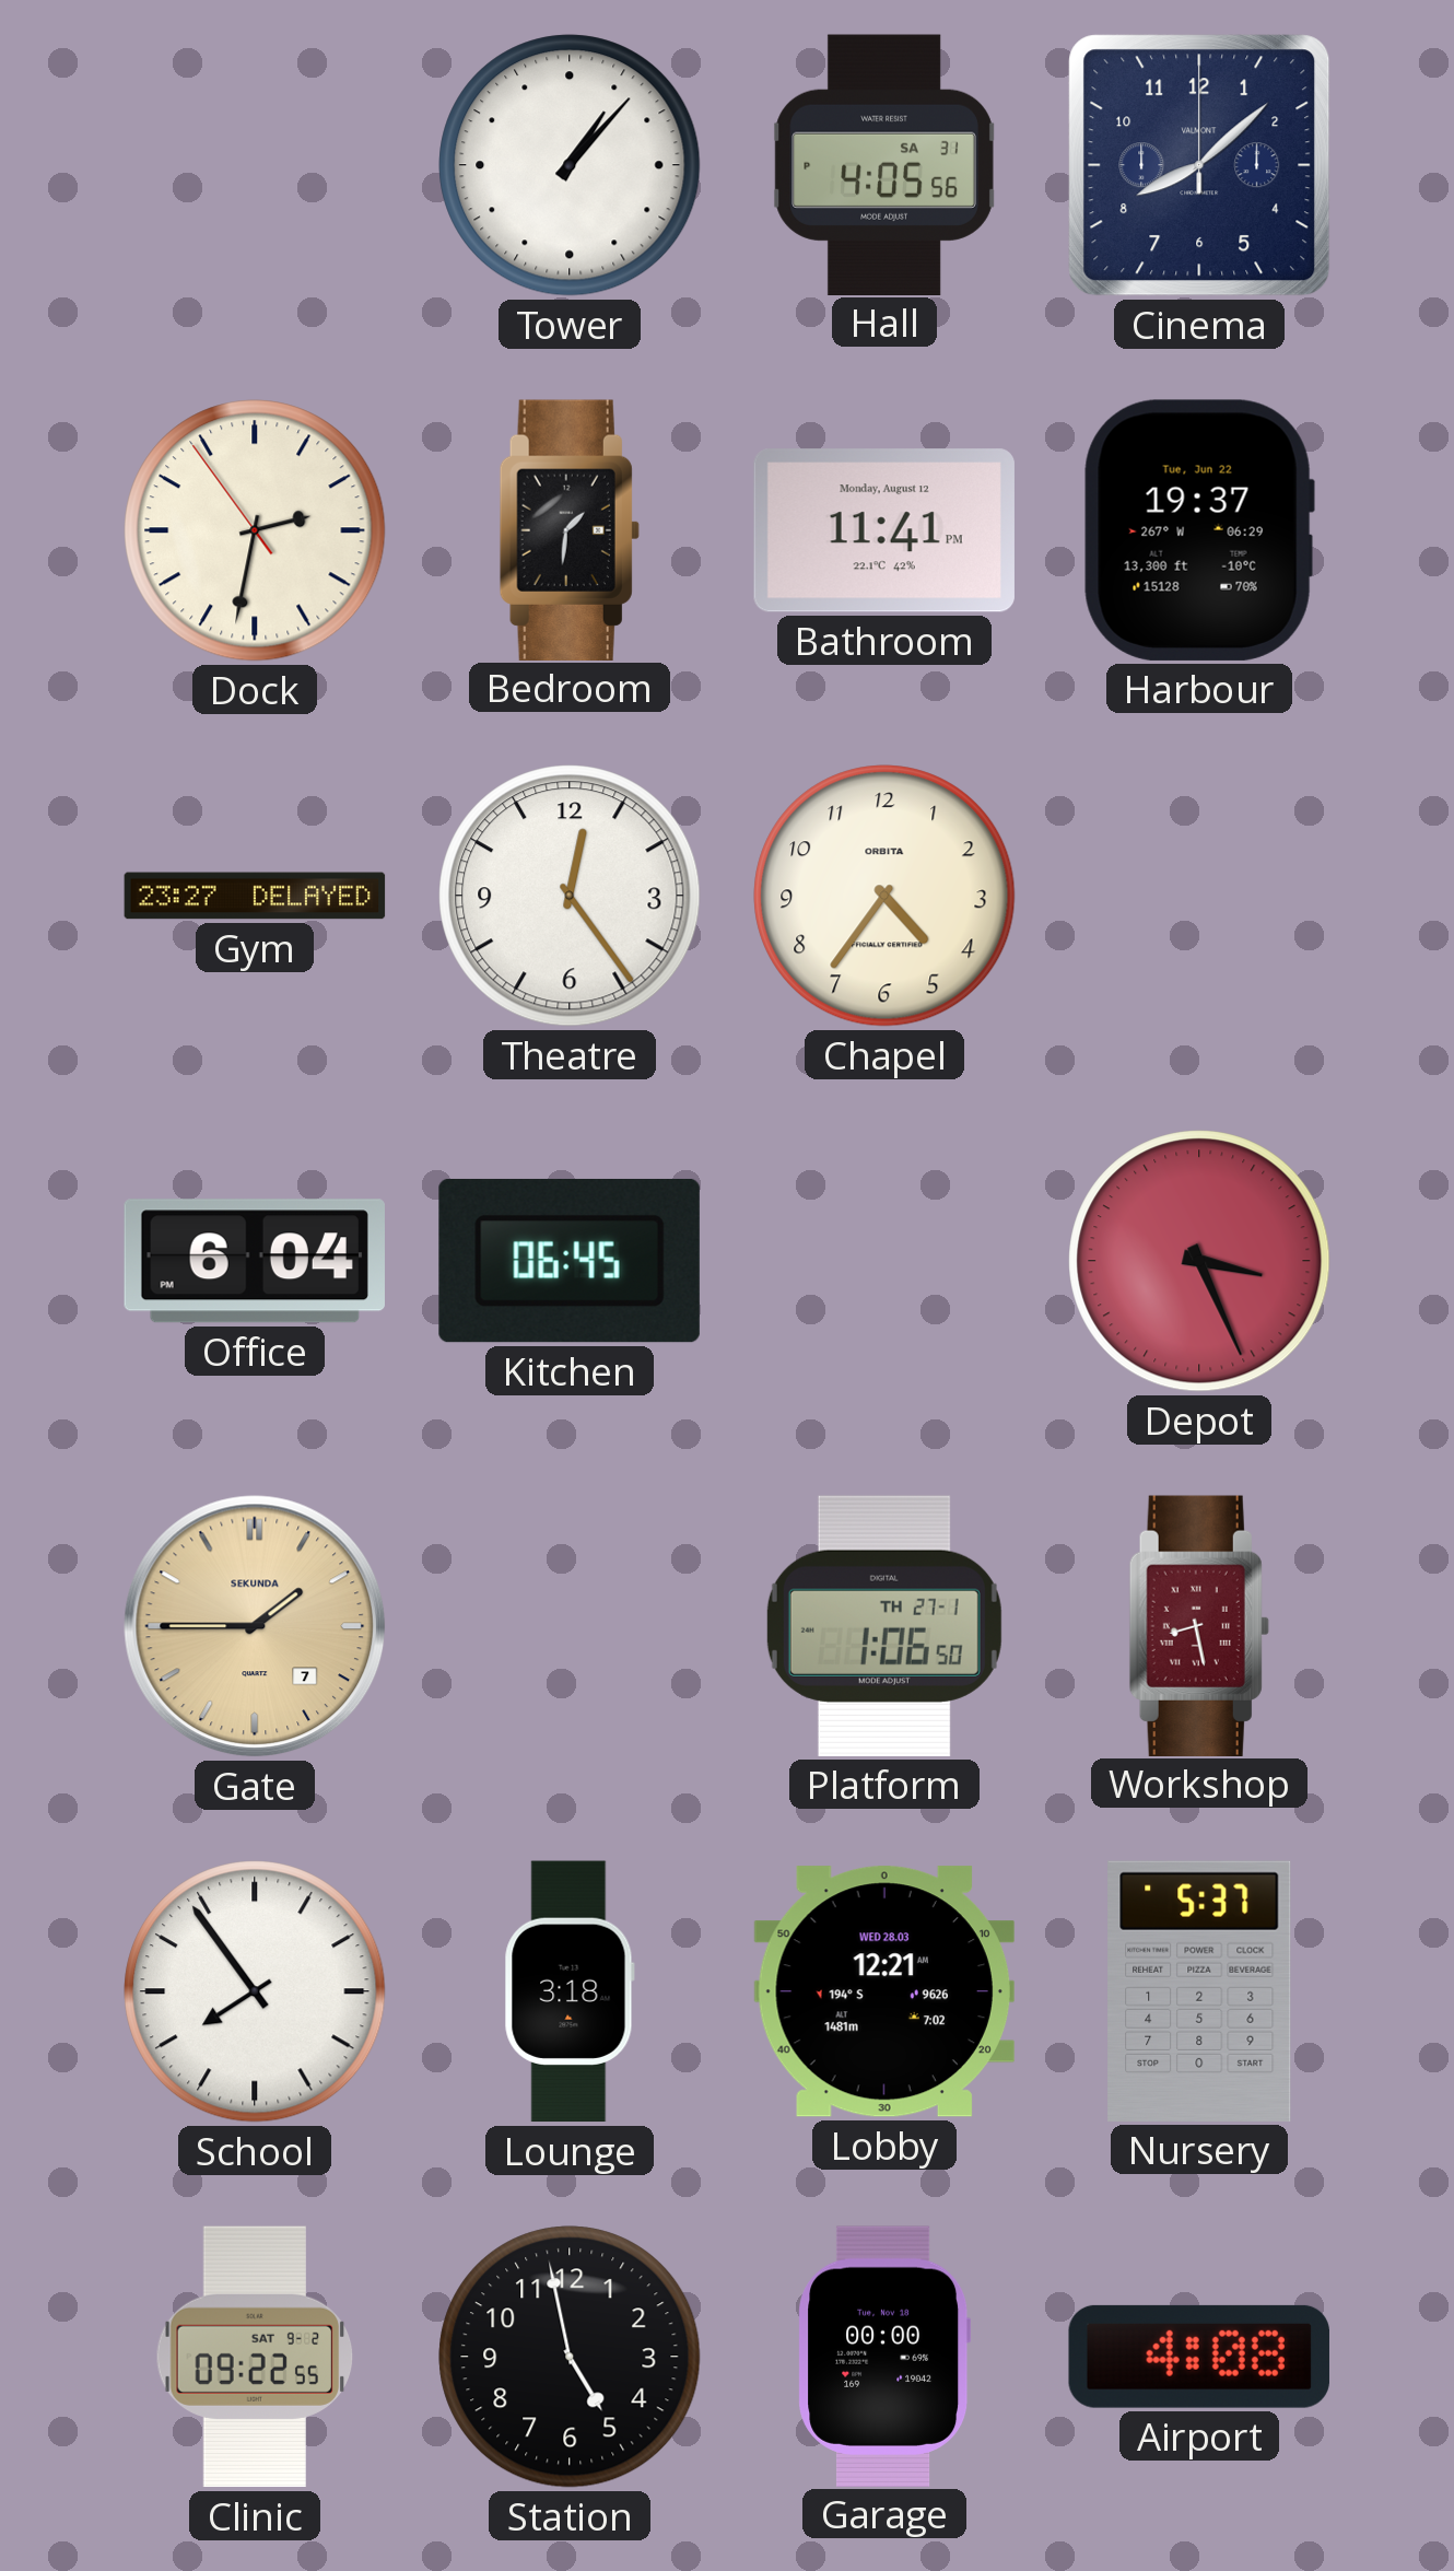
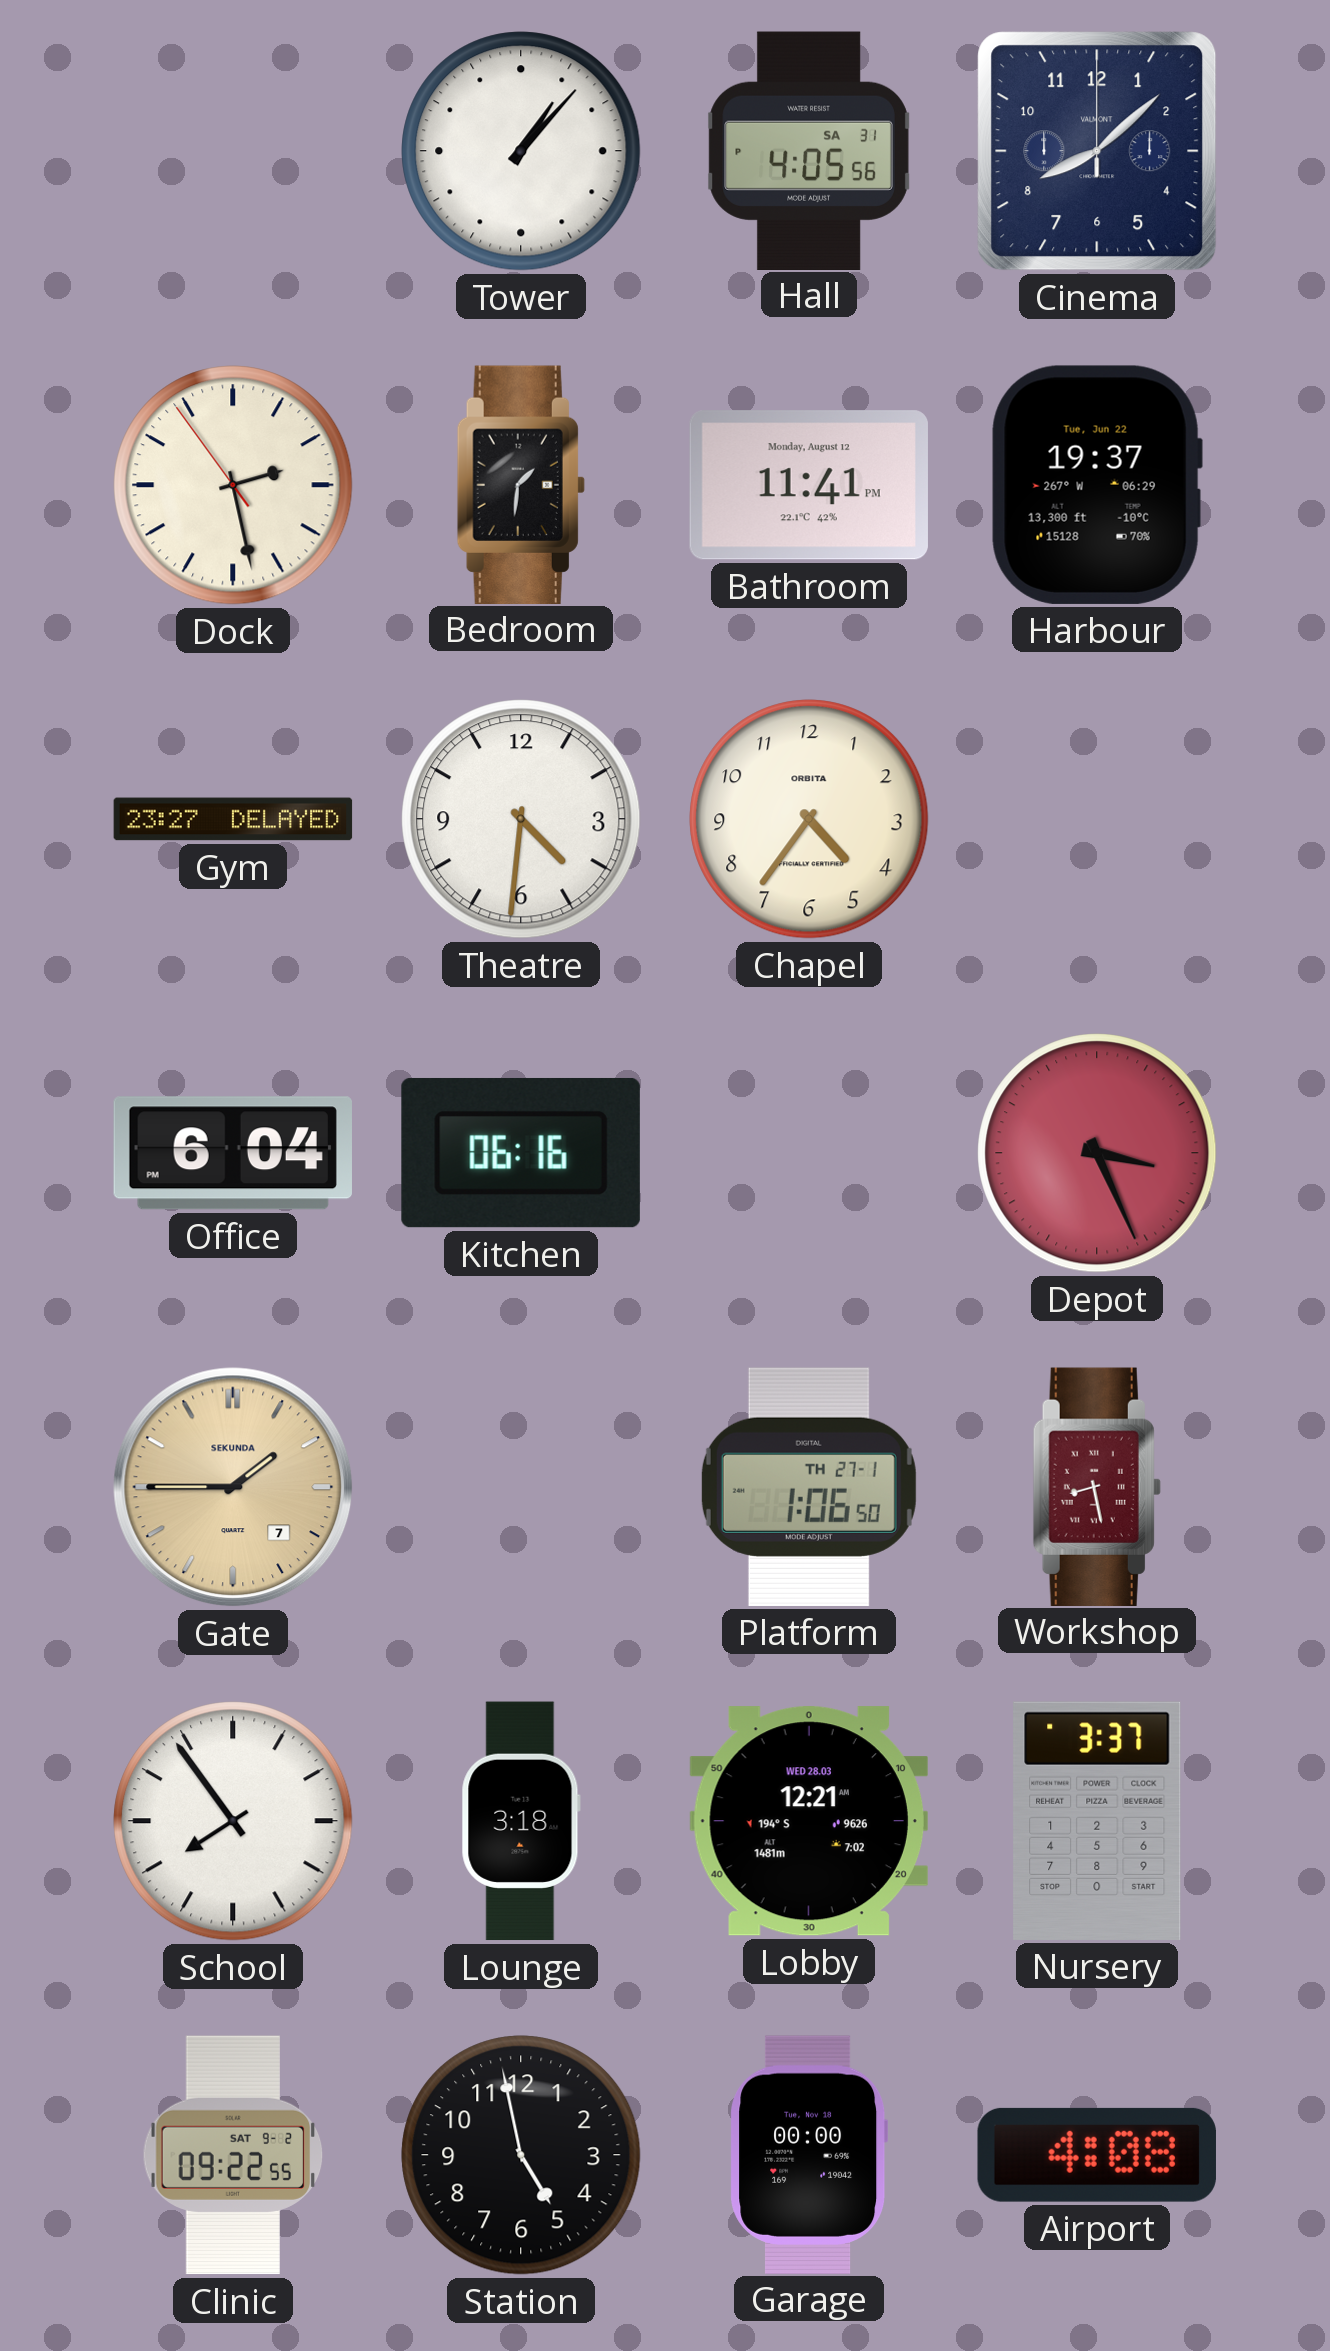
Dock: 2:31 -> 2:27 (233, 485)
Theatre: 12:24 -> 4:31 (521, 819)
Kitchen: 06:45 -> 06:16 (521, 1153)
Nursery: 5:37 -> 3:37 (1097, 1821)
